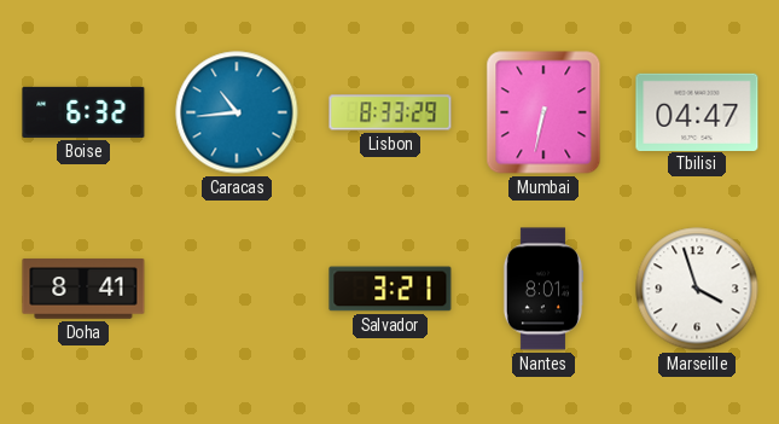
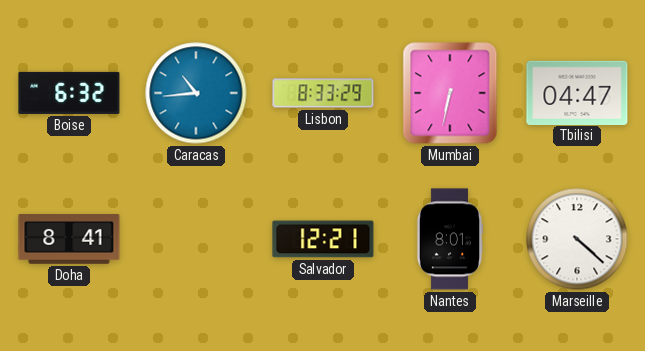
Salvador: 3:21 -> 12:21 (323, 239)
Marseille: 3:57 -> 4:22 (577, 239)
